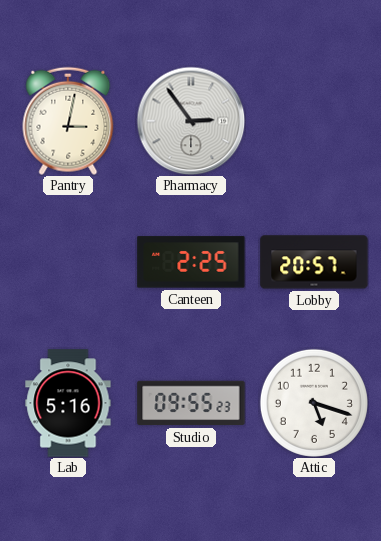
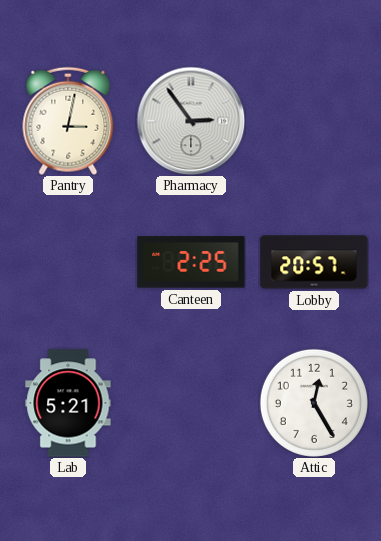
Lab: 5:16 -> 5:21 (68, 403)
Studio: 09:55 -> none (191, 403)
Attic: 5:18 -> 12:25 (314, 403)
